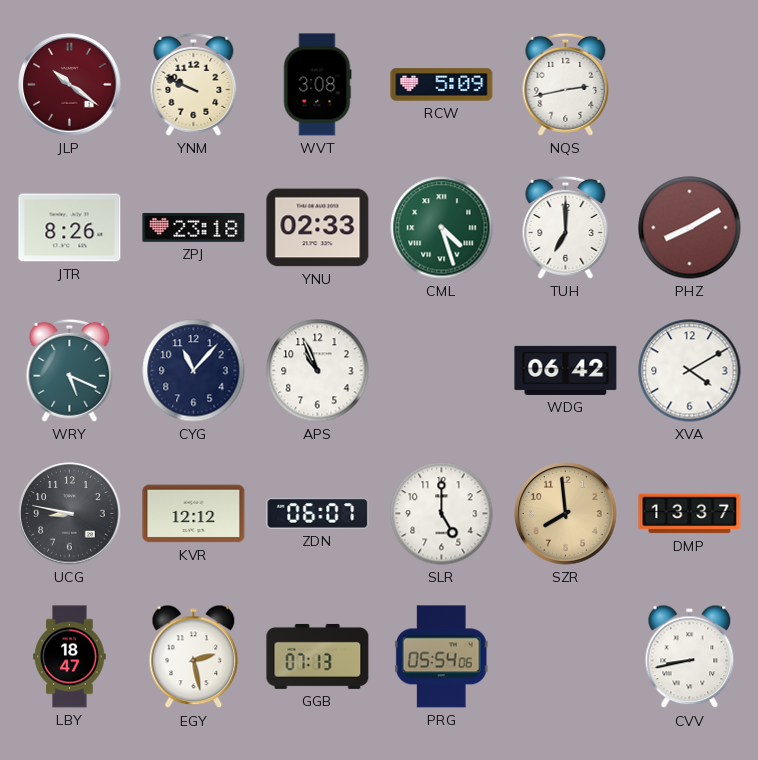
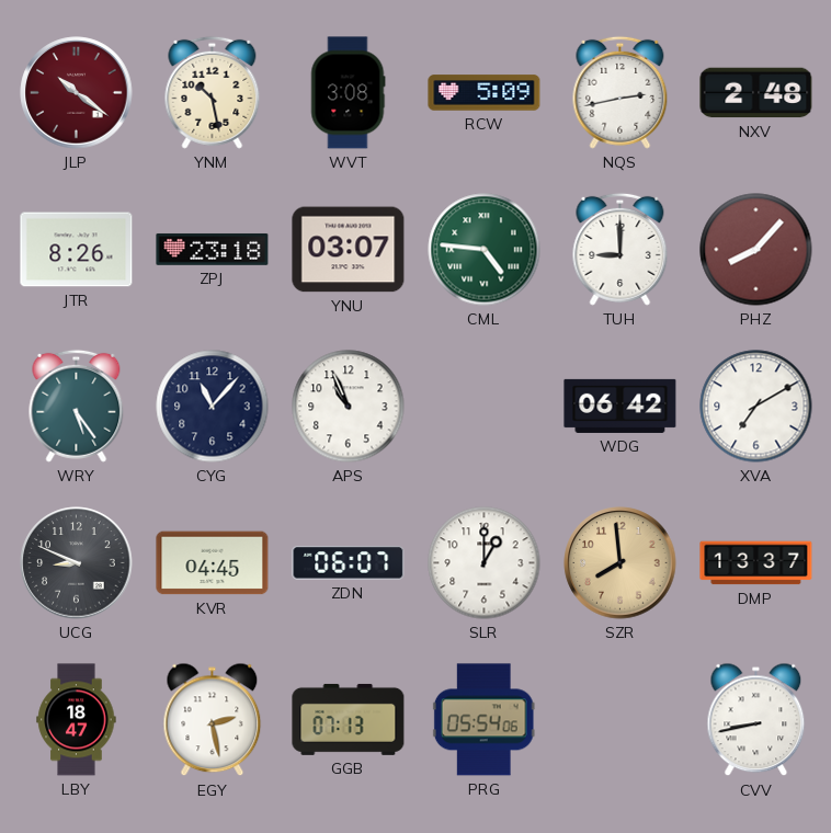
YNM: 9:49 -> 10:28 (213, 92)
NXV: none -> 2:48 (756, 93)
YNU: 02:33 -> 03:07 (349, 250)
CML: 4:27 -> 4:46 (485, 250)
TUH: 7:00 -> 9:00 (621, 249)
PHZ: 8:10 -> 8:07 (756, 250)
WRY: 5:19 -> 5:24 (77, 406)
XVA: 4:10 -> 7:10 (756, 407)
UCG: 8:47 -> 8:49 (77, 563)
KVR: 12:12 -> 04:45 (213, 563)
SLR: 5:00 -> 1:00 (485, 563)
